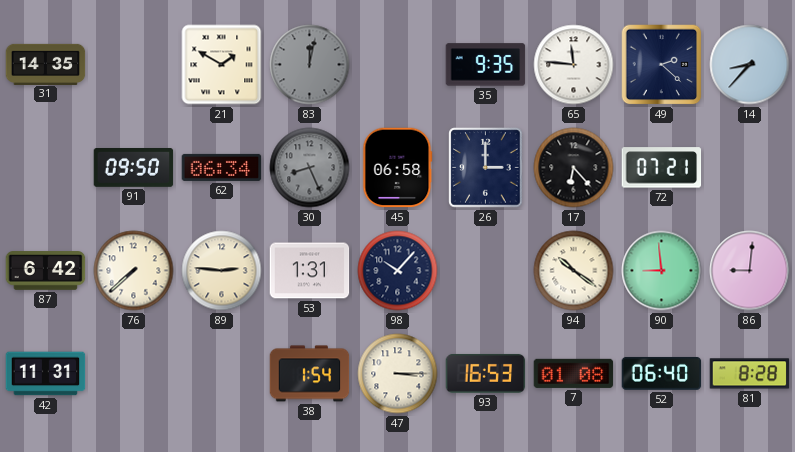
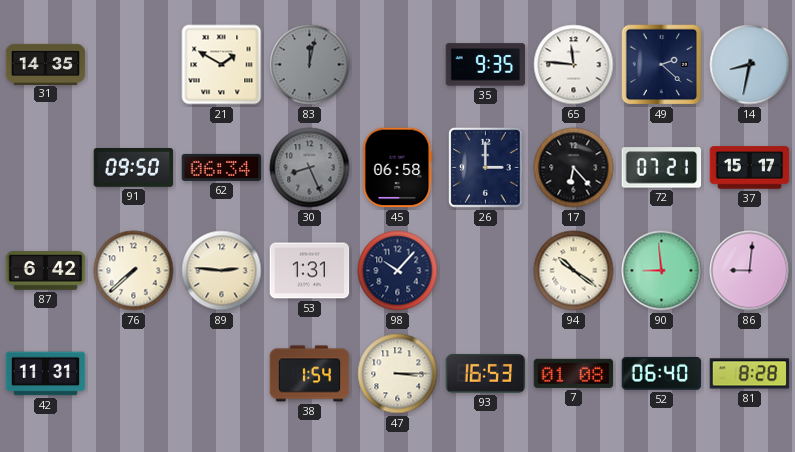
14: 8:37 -> 8:32 (750, 65)
37: none -> 15:17 (750, 168)
